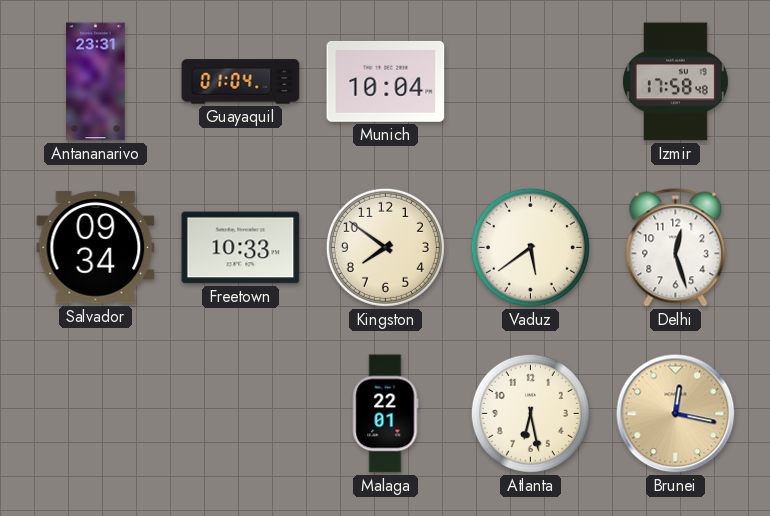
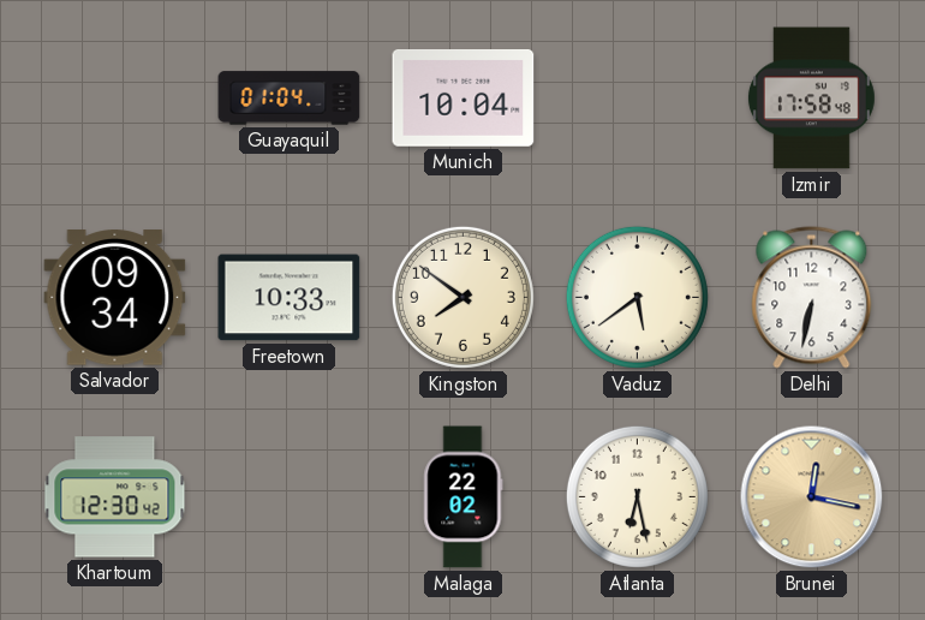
Antananarivo: 23:31 -> none (96, 82)
Delhi: 12:27 -> 6:32 (812, 298)
Khartoum: none -> 12:30 (115, 497)
Malaga: 22:01 -> 22:02 (464, 497)
